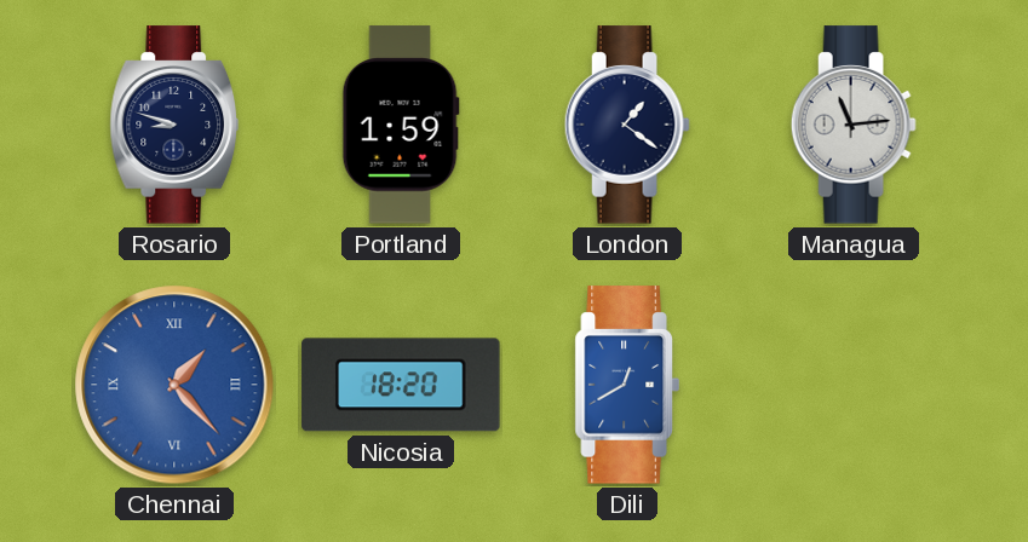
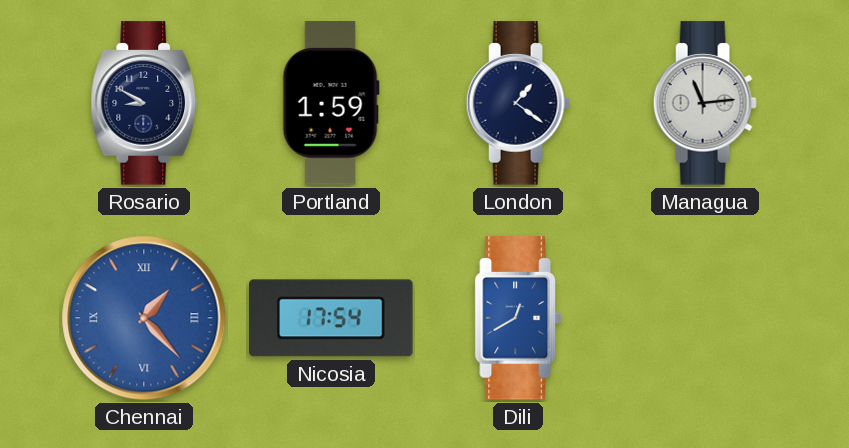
Rosario: 8:48 -> 8:50 (144, 103)
Nicosia: 18:20 -> 17:54 (331, 318)
